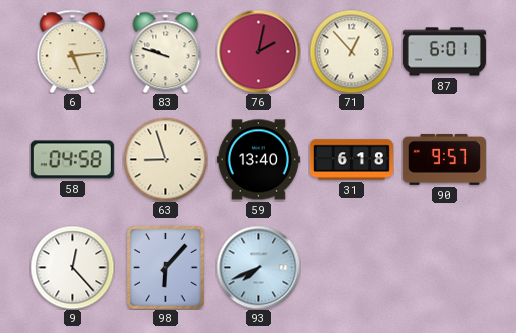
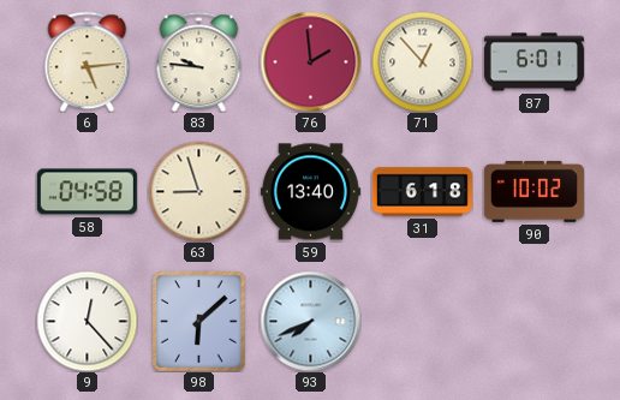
83: 9:48 -> 9:46 (199, 61)
76: 2:02 -> 1:59 (310, 61)
90: 9:57 -> 10:02 (533, 191)
98: 6:07 -> 6:08 (199, 321)
